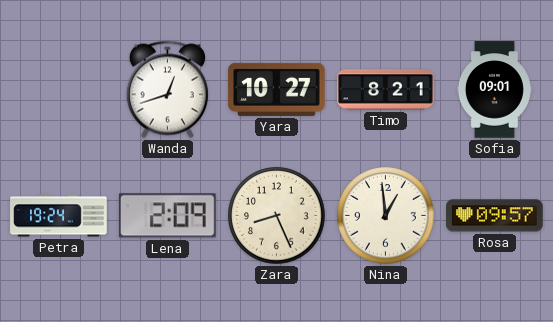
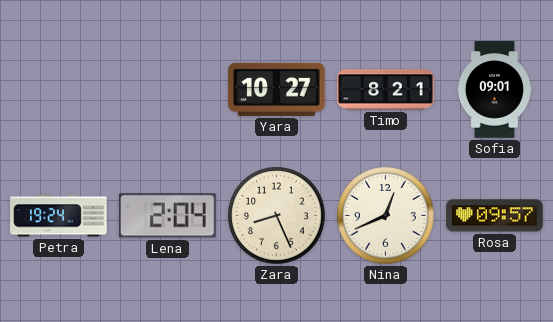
Wanda: 12:42 -> none (167, 90)
Lena: 2:09 -> 2:04 (167, 216)
Nina: 12:59 -> 12:41 (386, 216)
